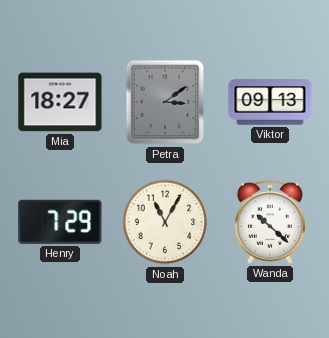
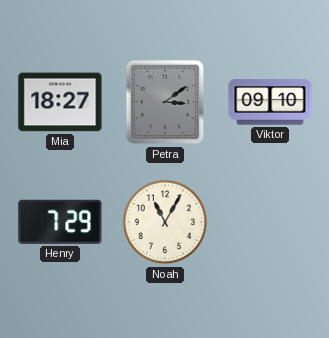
Viktor: 09:13 -> 09:10 (270, 102)
Wanda: 10:22 -> none (270, 222)
